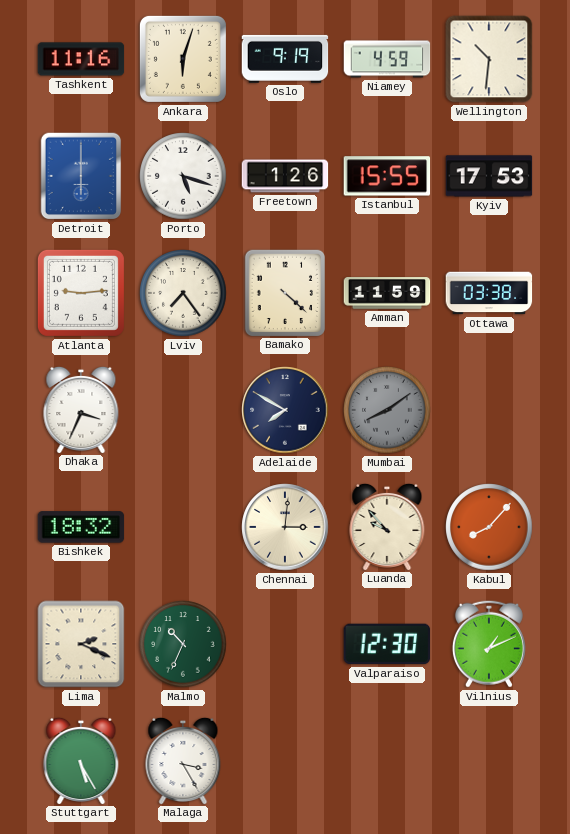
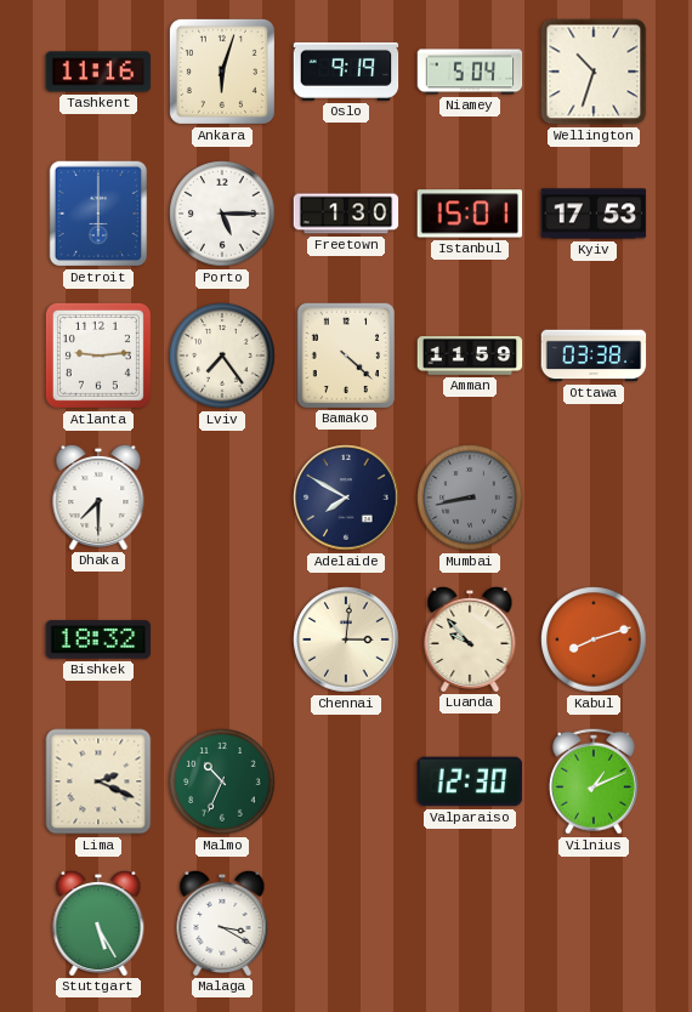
Niamey: 4:59 -> 5:04 (470, 72)
Wellington: 10:31 -> 10:33 (594, 72)
Porto: 5:18 -> 5:15 (222, 214)
Freetown: 1:26 -> 1:30 (346, 214)
Istanbul: 15:55 -> 15:01 (470, 214)
Dhaka: 3:34 -> 7:30 (98, 496)
Mumbai: 8:09 -> 8:43 (470, 498)
Kabul: 8:07 -> 8:12 (594, 639)
Malaga: 3:25 -> 3:20 (222, 922)
